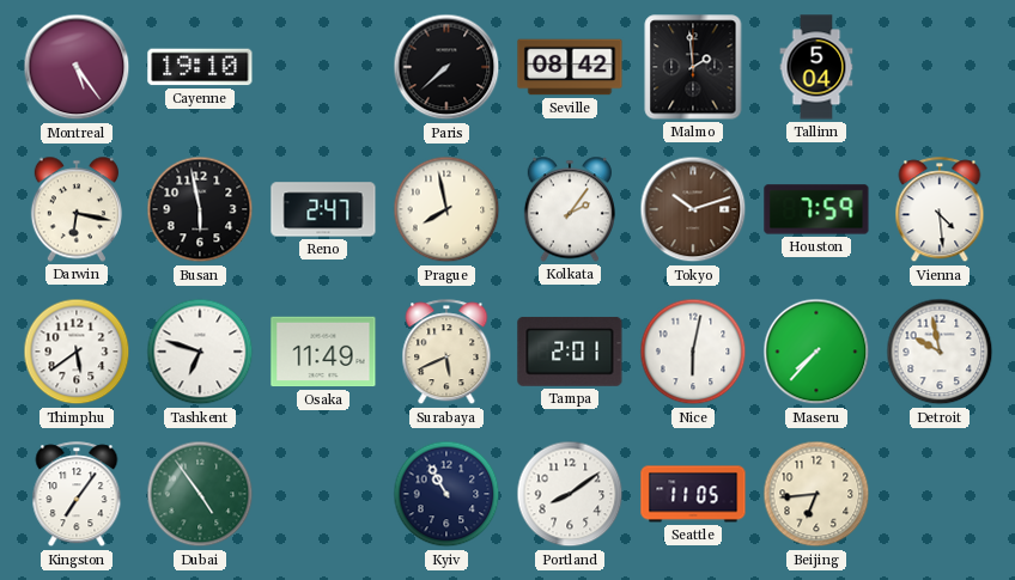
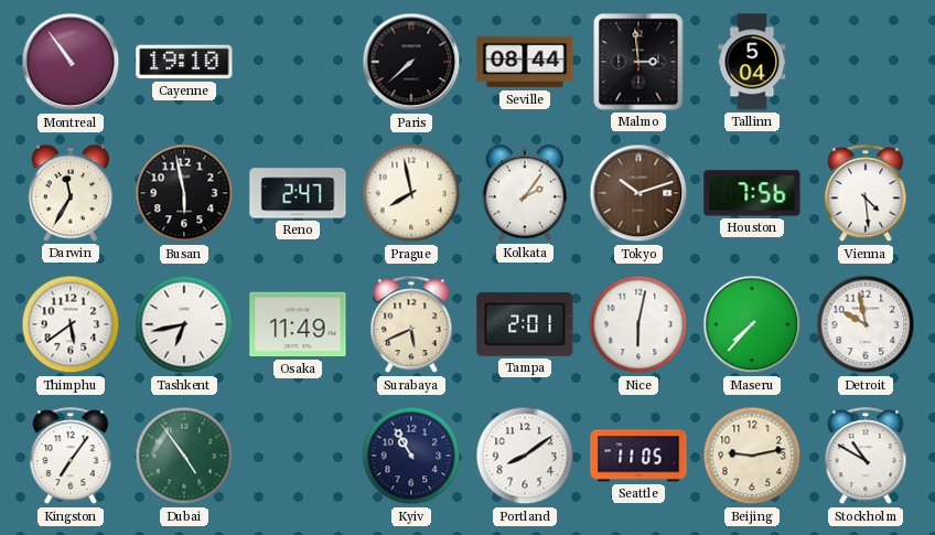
Montreal: 5:24 -> 10:54 (71, 62)
Seville: 08:42 -> 08:44 (525, 62)
Malmo: 1:59 -> 2:59 (638, 62)
Darwin: 6:17 -> 11:35 (71, 193)
Houston: 7:59 -> 7:56 (752, 193)
Tashkent: 6:48 -> 6:43 (184, 324)
Beijing: 6:44 -> 9:13 (752, 456)
Stockholm: none -> 10:50 (866, 457)
